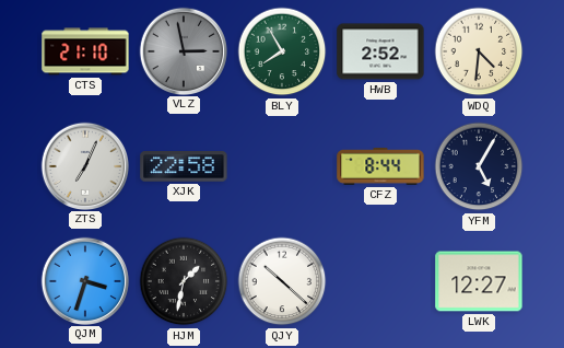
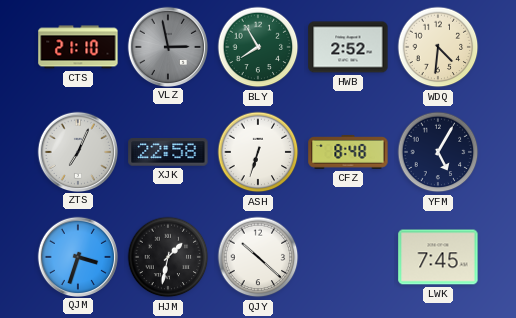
ASH: none -> 6:33 (258, 152)
CFZ: 8:44 -> 8:48 (348, 153)
LWK: 12:27 -> 7:45 (438, 257)
